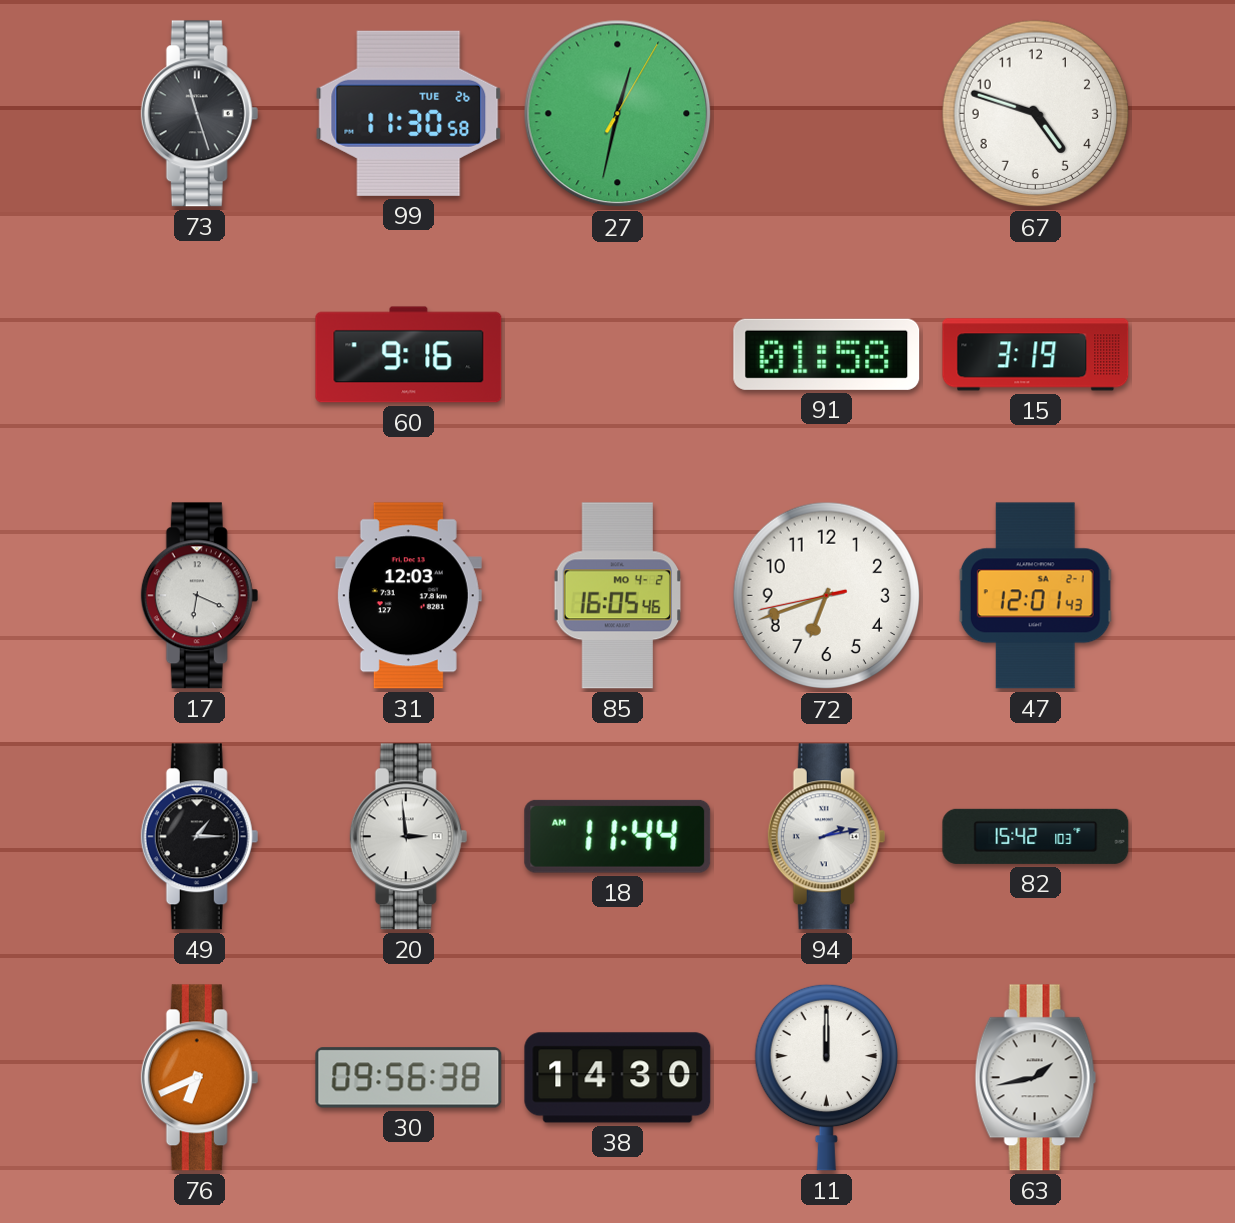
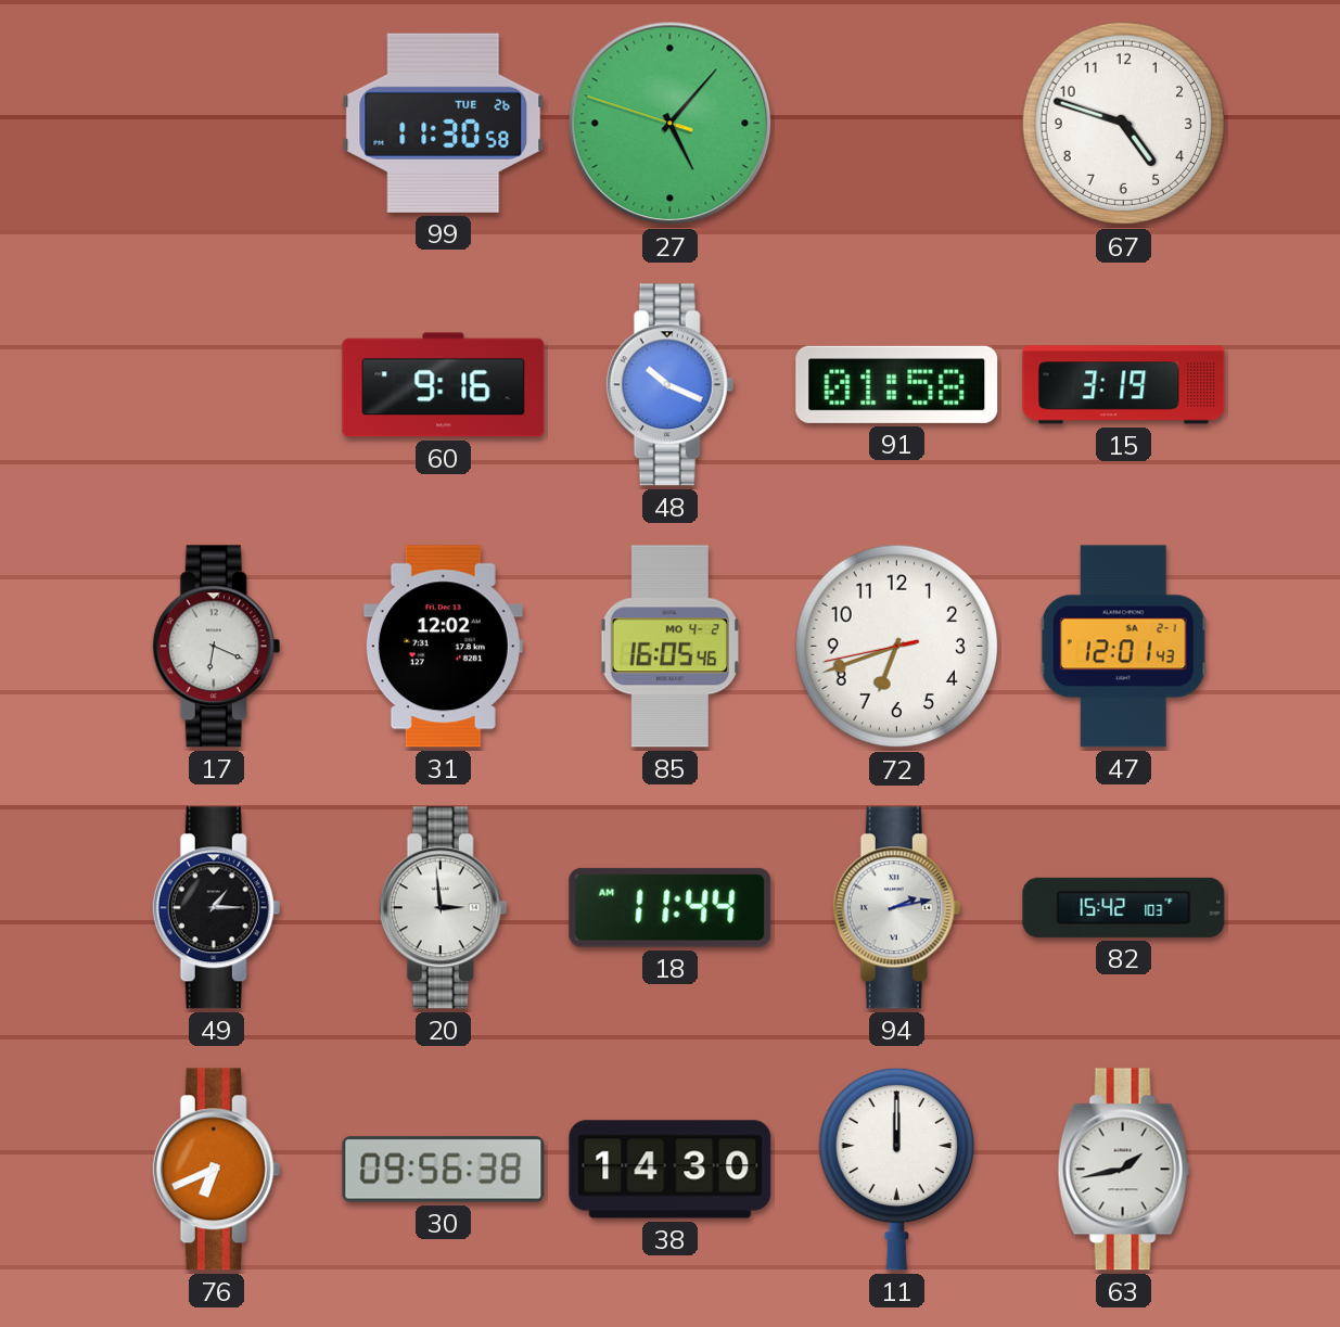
73: 11:27 -> none (200, 114)
27: 12:32 -> 5:06 (671, 124)
48: none -> 10:19 (671, 385)
31: 12:03 -> 12:02 (443, 647)
